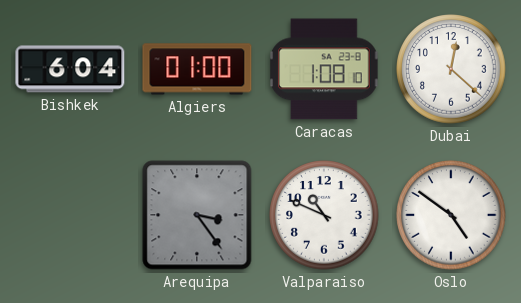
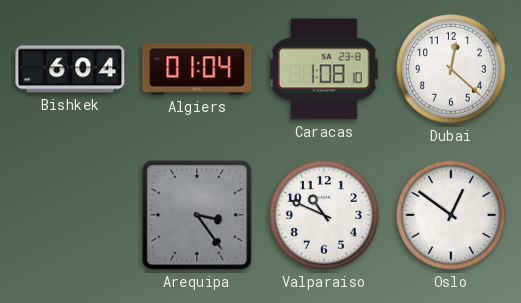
Algiers: 01:00 -> 01:04 (197, 69)
Oslo: 4:51 -> 12:51 (451, 215)
